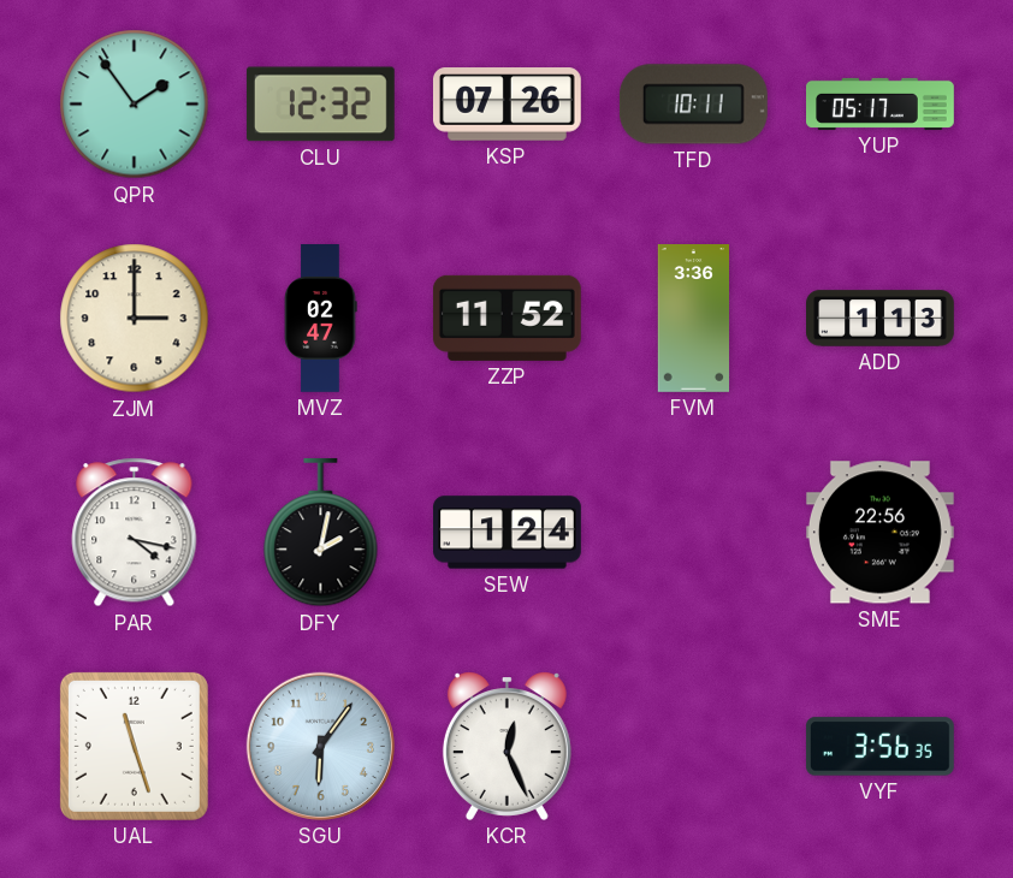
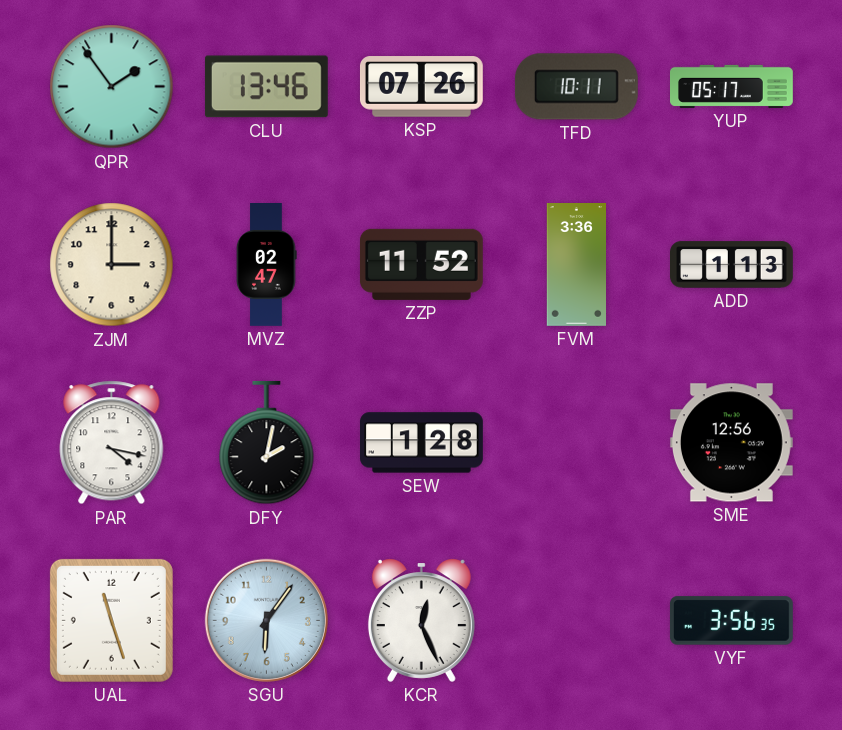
CLU: 12:32 -> 13:46 (266, 87)
SEW: 1:24 -> 1:28 (422, 443)
SME: 22:56 -> 12:56 (731, 443)
